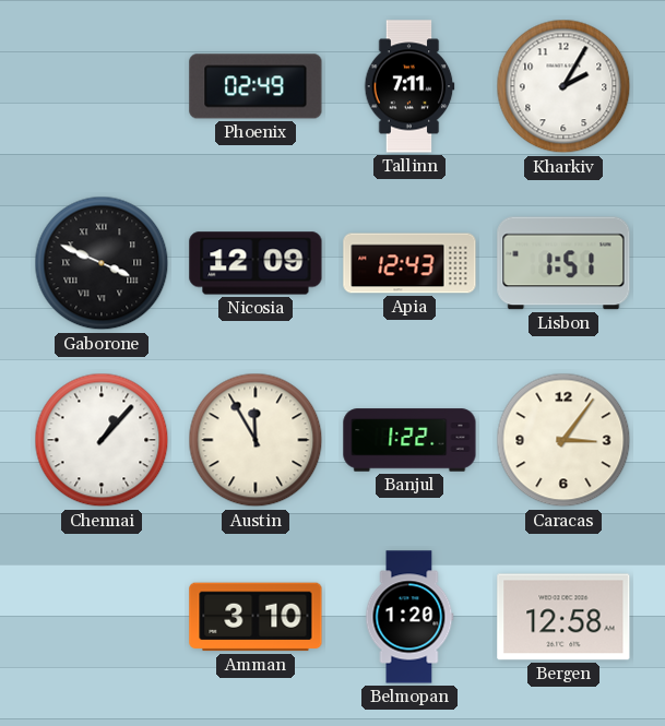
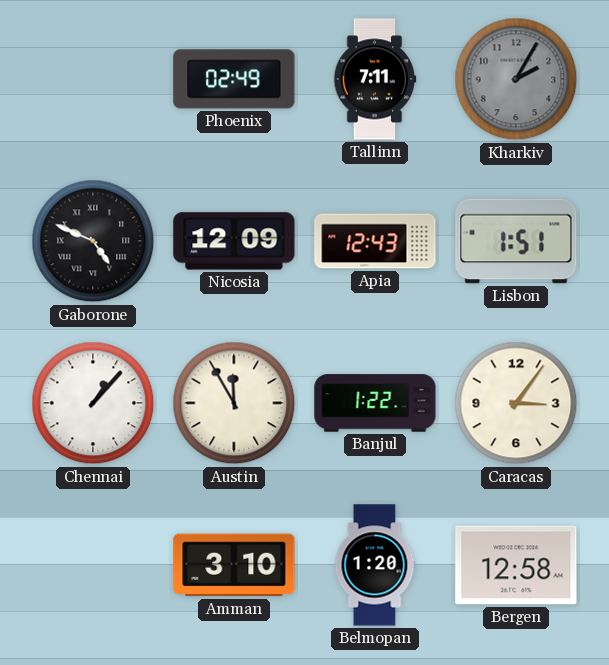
Kharkiv dial: white -> grey (516, 79)
Gaborone: 3:49 -> 4:49 (93, 241)
